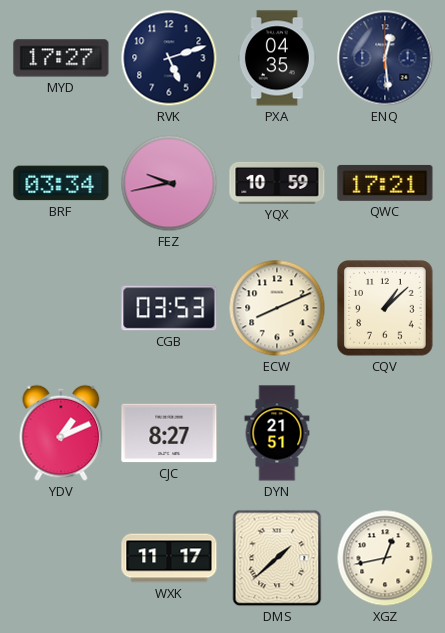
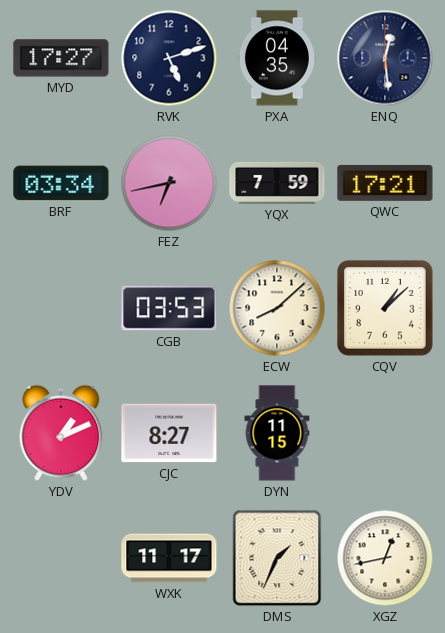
FEZ: 9:43 -> 6:43 (169, 183)
YQX: 10:59 -> 7:59 (277, 183)
ECW: 8:11 -> 8:08 (277, 308)
DYN: 21:51 -> 11:15 (277, 433)
DMS: 1:38 -> 1:34 (277, 558)
